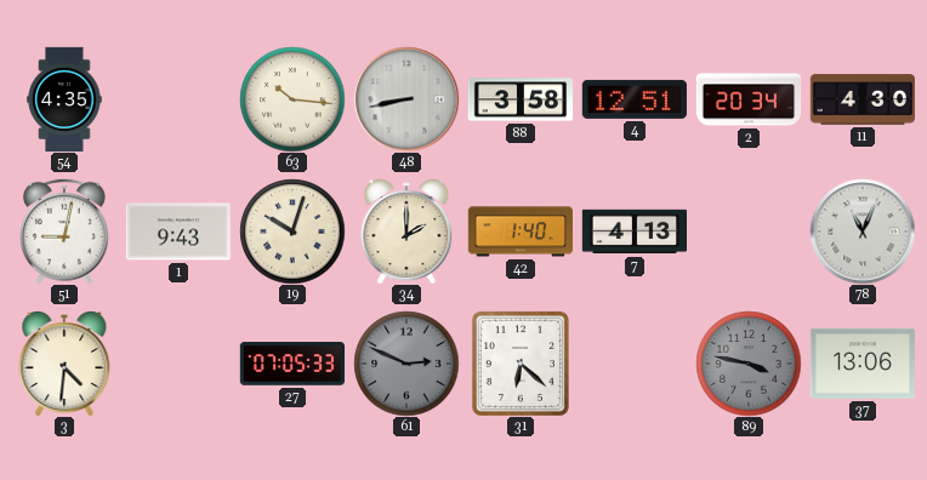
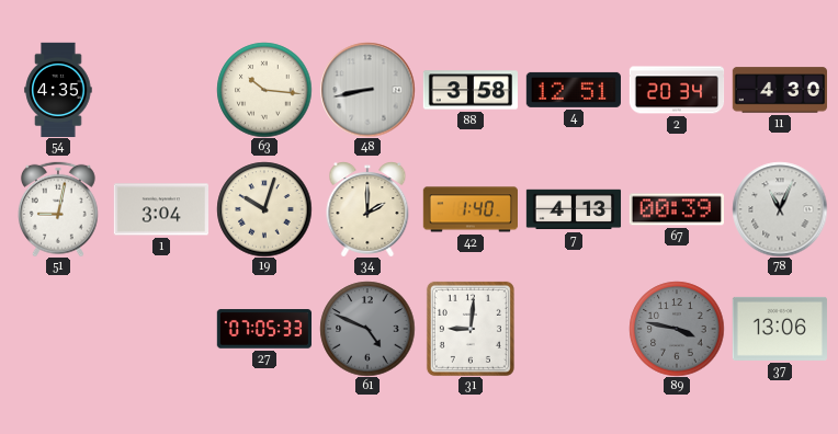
1: 9:43 -> 3:04 (160, 209)
67: none -> 00:39 (676, 209)
3: 4:31 -> none (64, 364)
61: 2:49 -> 4:49 (367, 329)
31: 6:22 -> 9:01 (471, 329)
